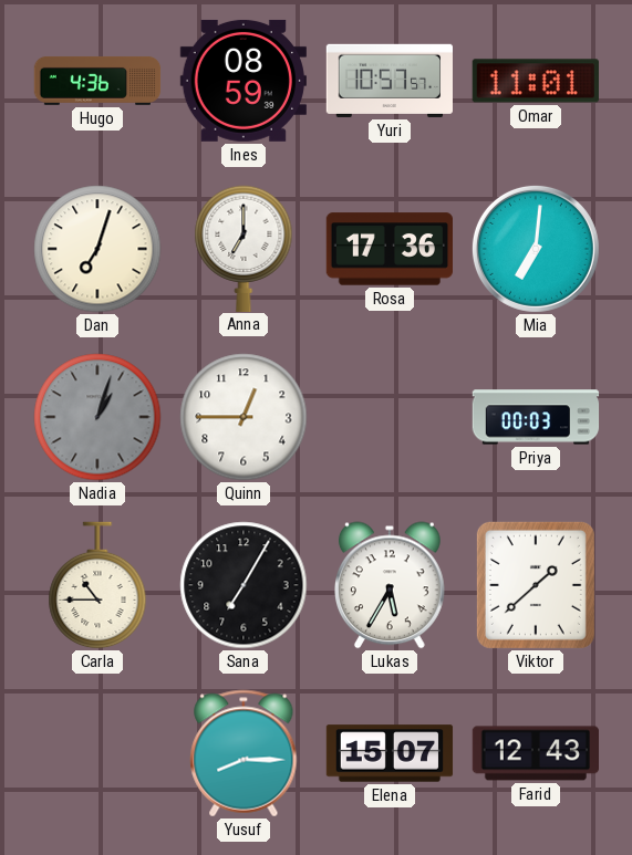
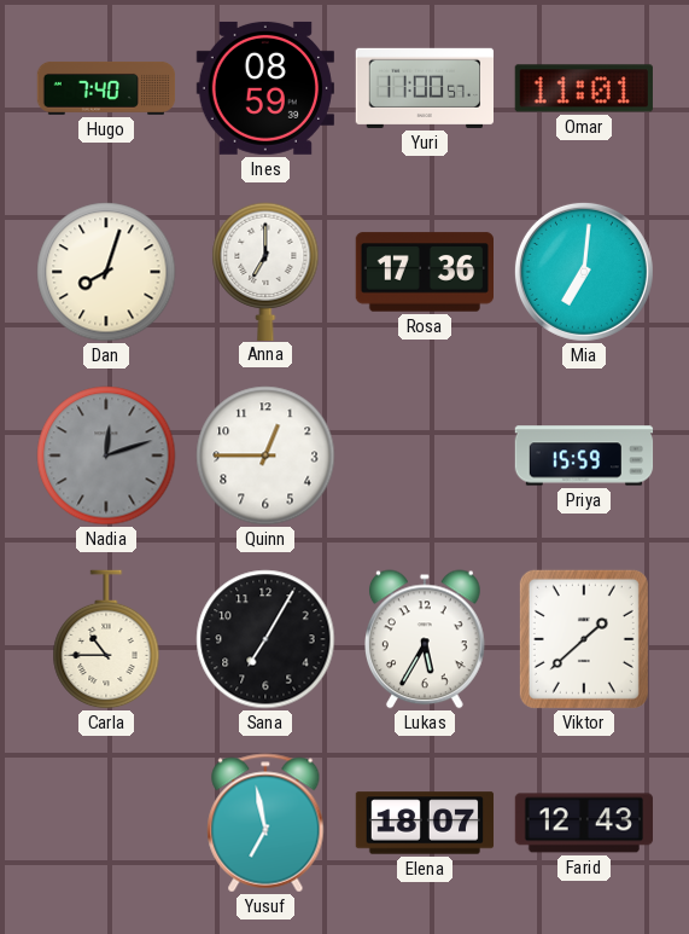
Hugo: 4:36 -> 7:40 (106, 88)
Yuri: 10:57 -> 11:00 (424, 88)
Dan: 7:03 -> 8:03 (106, 272)
Nadia: 1:03 -> 12:12 (106, 456)
Priya: 00:03 -> 15:59 (584, 456)
Yusuf: 8:15 -> 6:58 (265, 823)
Elena: 15:07 -> 18:07 (425, 823)
